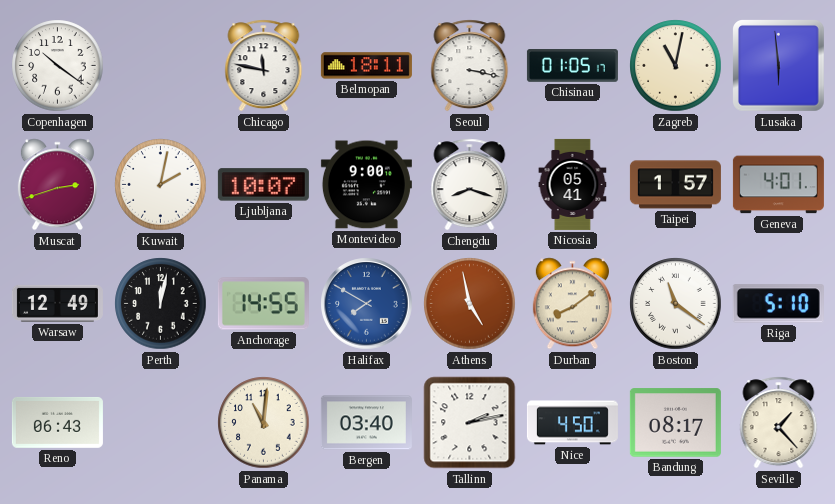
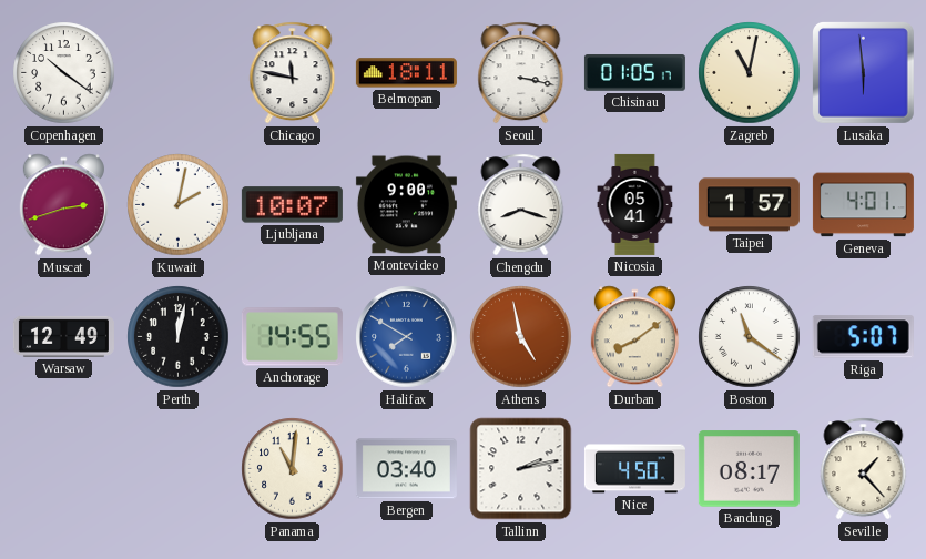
Riga: 5:10 -> 5:07 (863, 337)
Reno: 06:43 -> none (57, 422)
